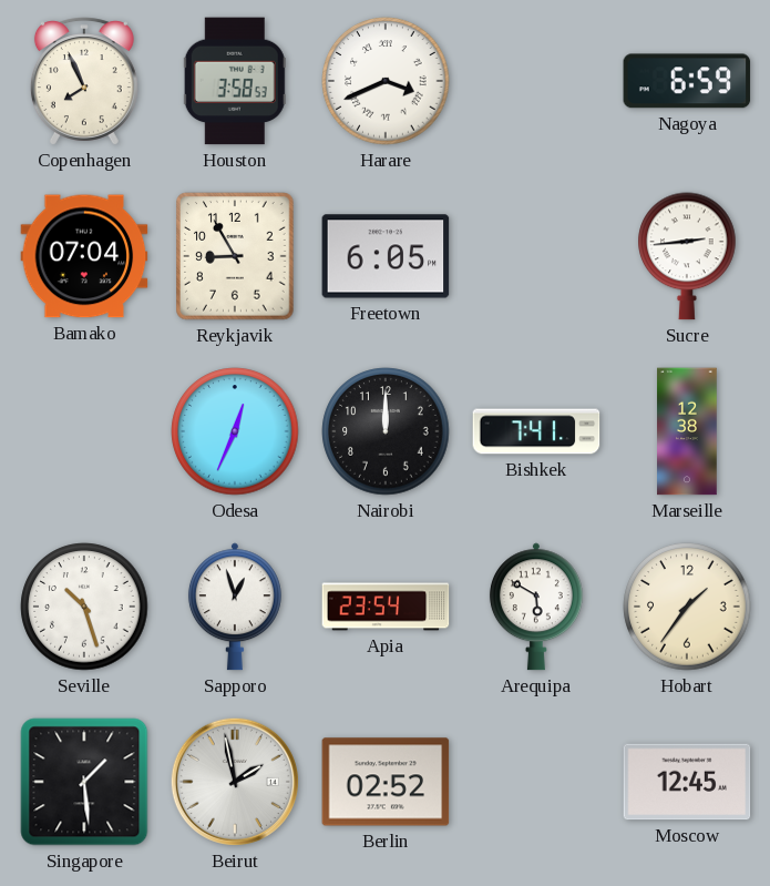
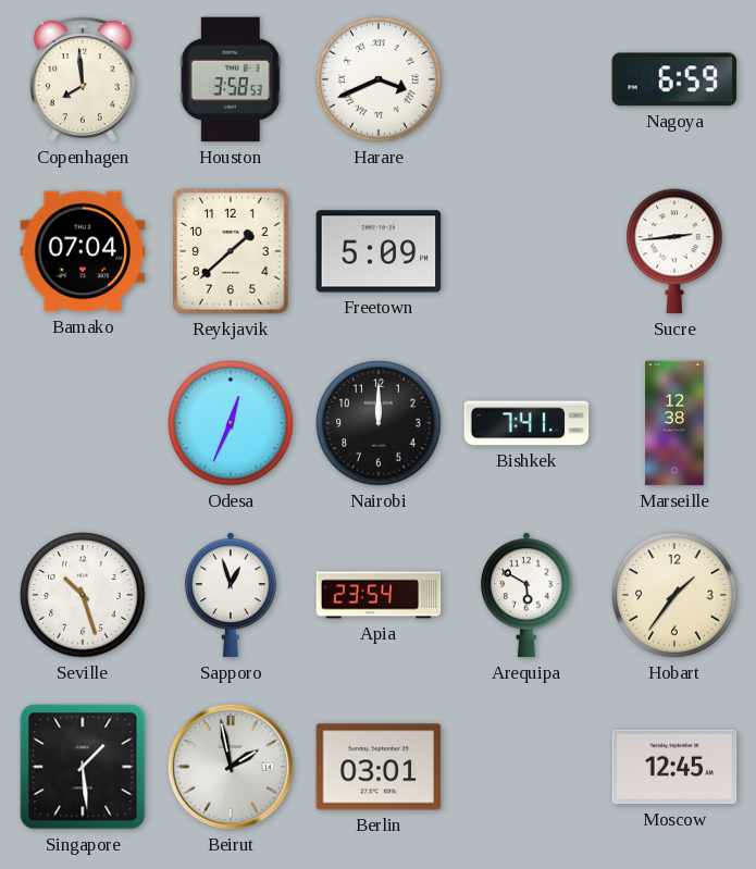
Copenhagen: 7:56 -> 7:59 (83, 79)
Reykjavik: 8:55 -> 1:38 (231, 251)
Freetown: 6:05 -> 5:09 (379, 251)
Berlin: 02:52 -> 03:01 (379, 767)
